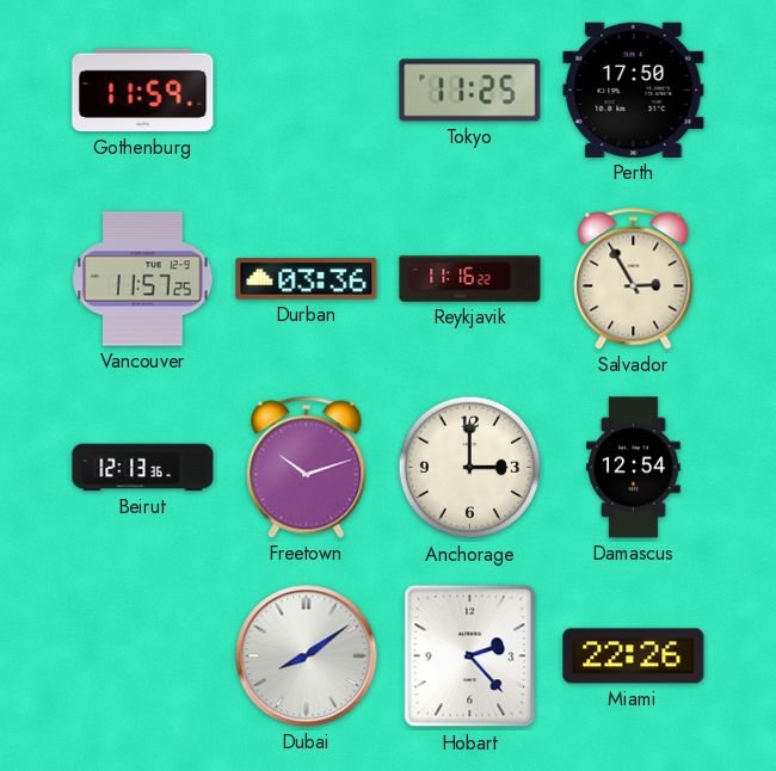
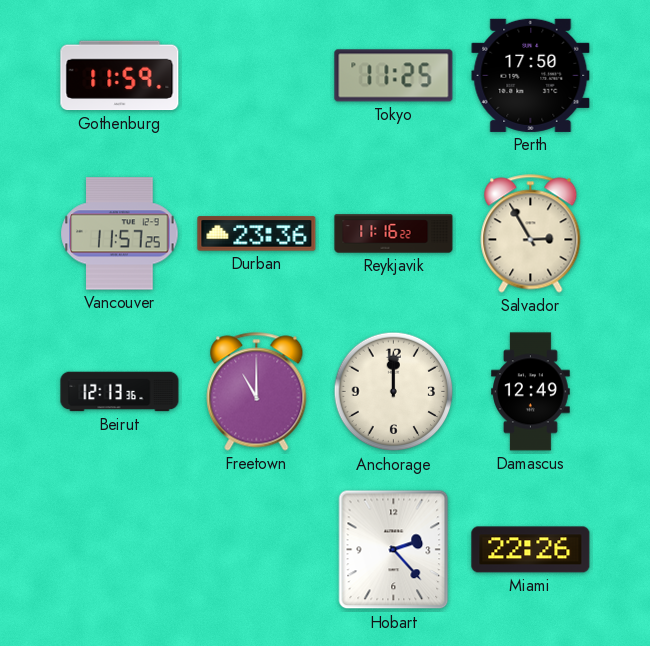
Durban: 03:36 -> 23:36 (257, 234)
Freetown: 10:12 -> 11:00 (257, 392)
Anchorage: 3:00 -> 12:00 (394, 392)
Damascus: 12:54 -> 12:49 (531, 392)
Dubai: 8:09 -> none (307, 656)
